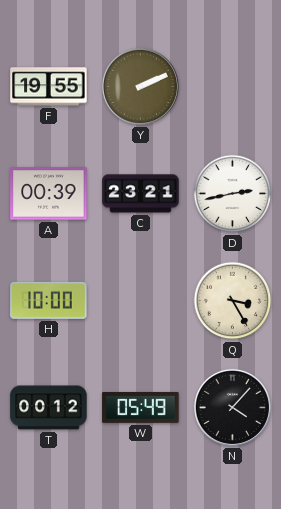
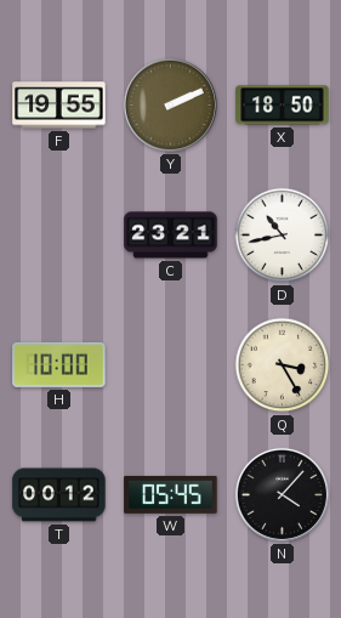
X: none -> 18:50 (283, 106)
A: 00:39 -> none (49, 194)
D: 2:43 -> 10:43 (283, 236)
W: 05:49 -> 05:45 (171, 494)
